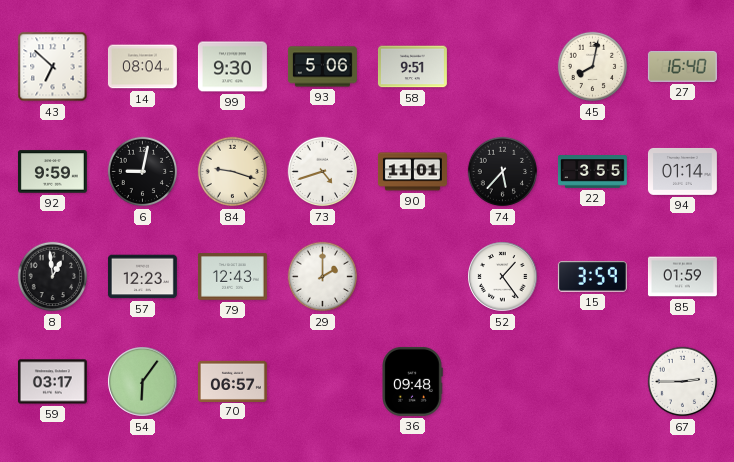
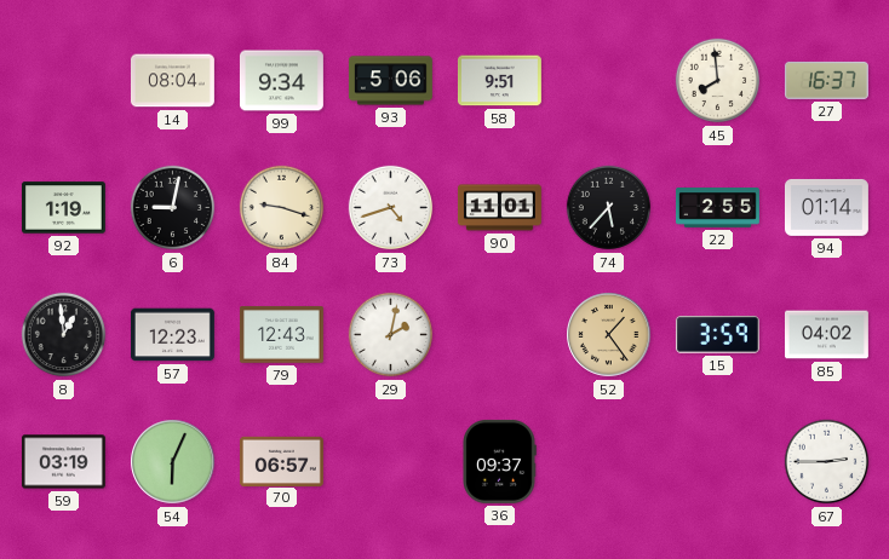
43: 6:52 -> none (53, 67)
99: 9:30 -> 9:34 (281, 81)
45: 8:02 -> 7:59 (718, 81)
27: 16:40 -> 16:37 (826, 80)
92: 9:59 -> 1:19 (63, 208)
22: 3:55 -> 2:55 (717, 208)
29: 2:00 -> 2:02 (391, 335)
52 dial: white -> champagne (609, 335)
85: 01:59 -> 04:02 (826, 335)
59: 03:17 -> 03:19 (63, 462)
54: 6:06 -> 6:04 (173, 462)
36: 09:48 -> 09:37 (499, 461)
